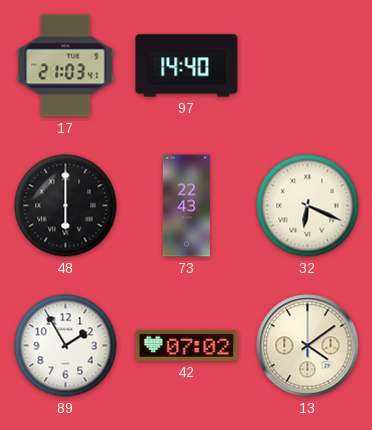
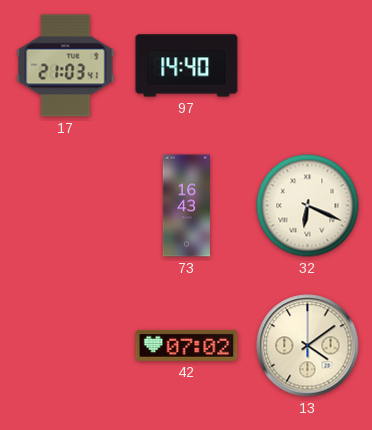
48: 6:00 -> none (66, 206)
73: 22:43 -> 16:43 (186, 206)
89: 1:55 -> none (66, 346)
